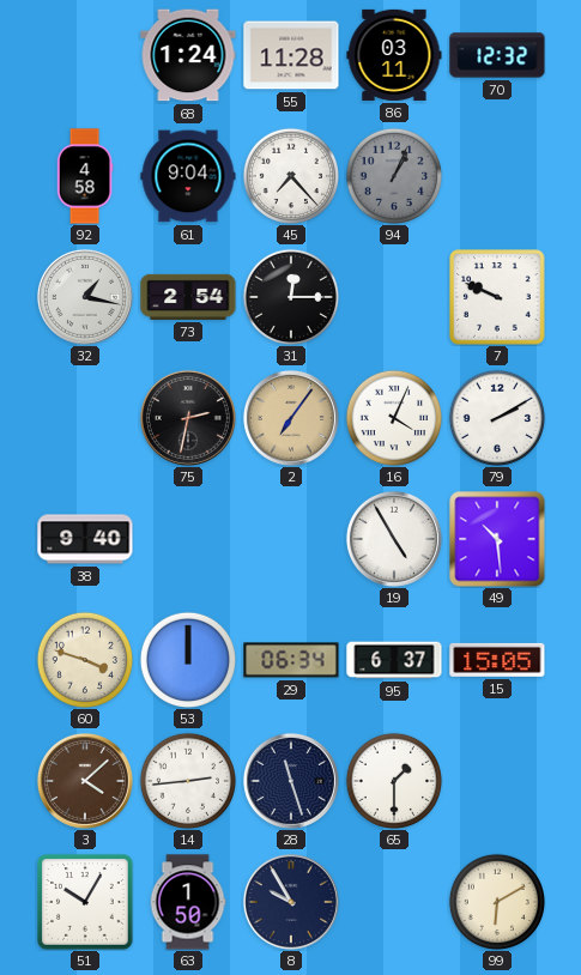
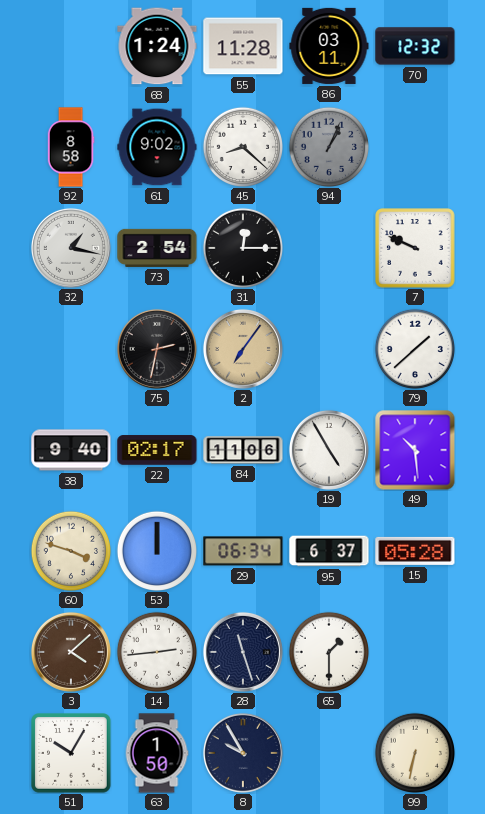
92: 4:58 -> 8:58 (71, 147)
61: 9:04 -> 9:02 (157, 147)
45: 7:23 -> 8:22 (242, 146)
16: 4:04 -> none (393, 417)
79: 2:10 -> 1:38 (414, 348)
22: none -> 02:17 (157, 450)
84: none -> 11:06 (243, 450)
15: 15:05 -> 05:28 (415, 551)
99: 6:10 -> 6:32 (414, 752)
